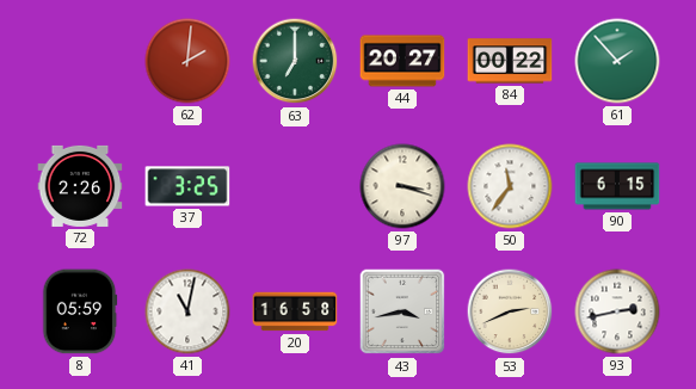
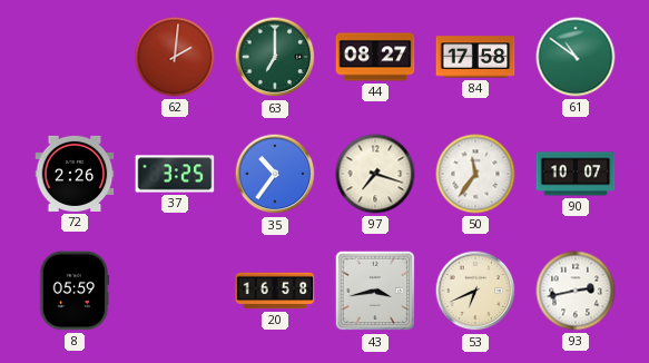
44: 20:27 -> 08:27 (375, 57)
84: 00:22 -> 17:58 (475, 57)
61: 1:53 -> 10:51 (576, 57)
35: none -> 10:36 (275, 174)
97: 3:18 -> 7:18 (375, 174)
90: 6:15 -> 10:07 (576, 174)
41: 11:02 -> none (187, 311)
53: 2:41 -> 6:41 (475, 291)
